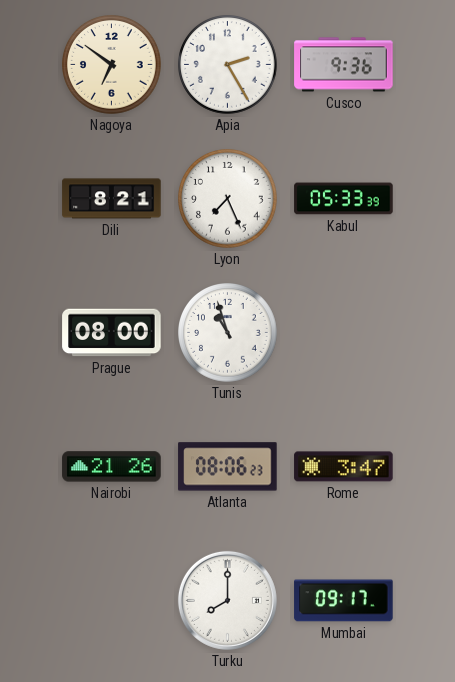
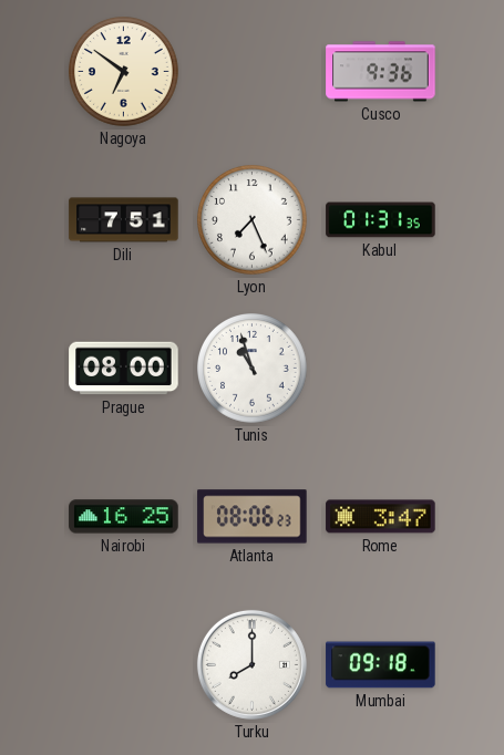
Apia: 2:25 -> none (228, 65)
Dili: 8:21 -> 7:51 (124, 220)
Kabul: 05:33 -> 01:31 (381, 220)
Nairobi: 21:26 -> 16:25 (124, 517)
Mumbai: 09:17 -> 09:18 (381, 665)
